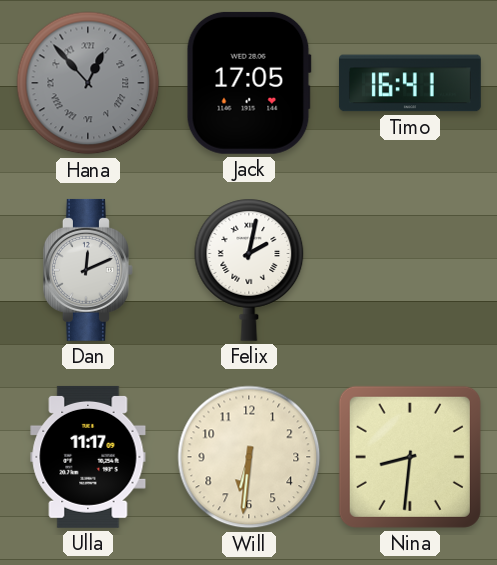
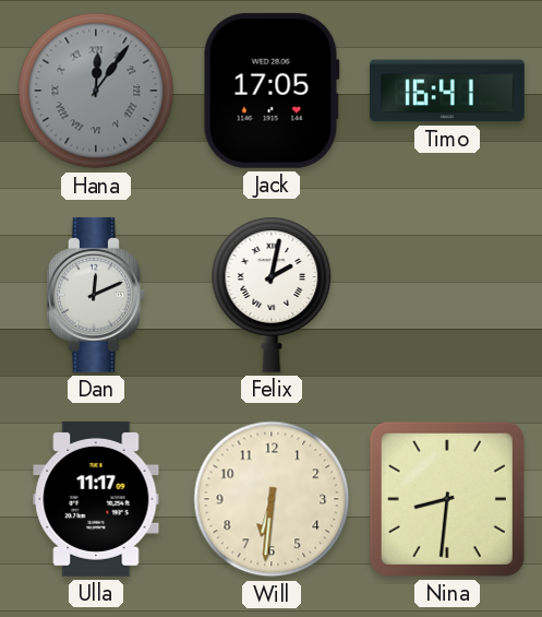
Hana: 12:53 -> 12:06 (96, 91)
